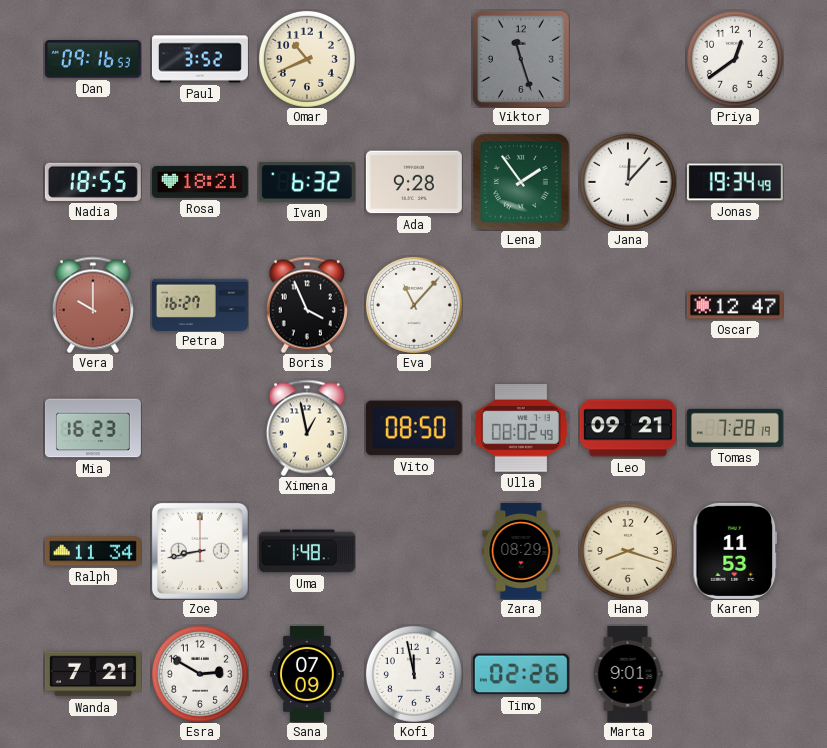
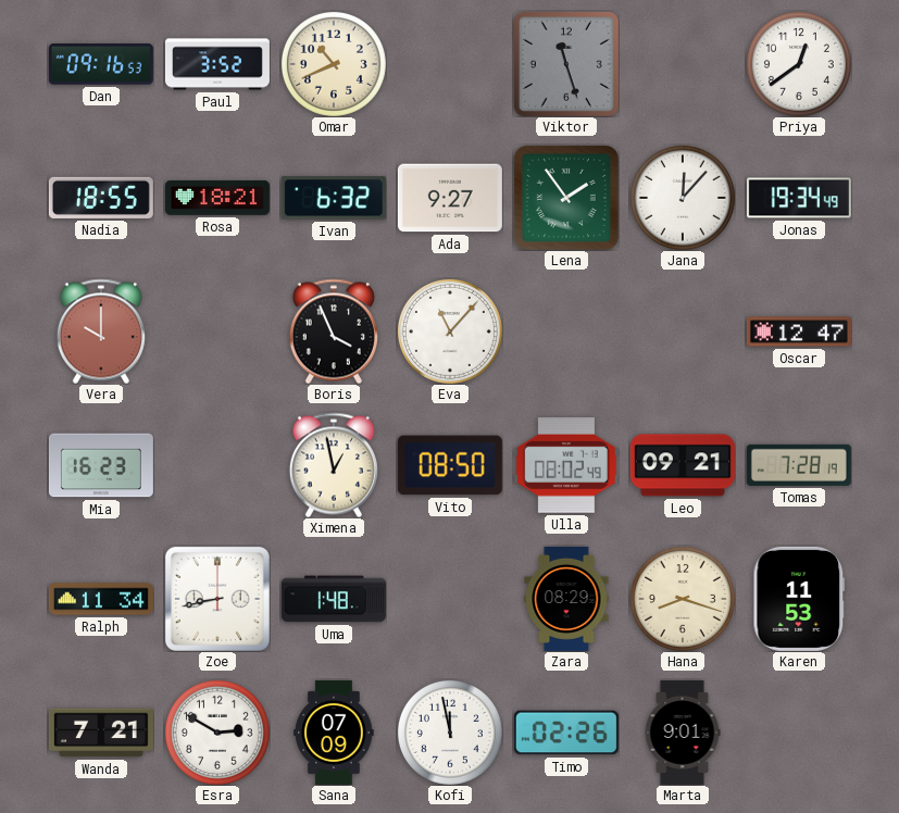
Ada: 9:28 -> 9:27 (450, 198)
Petra: 16:27 -> none (200, 304)
